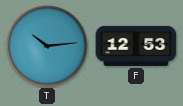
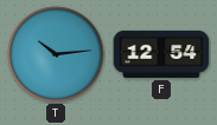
F: 12:53 -> 12:54 (161, 54)
